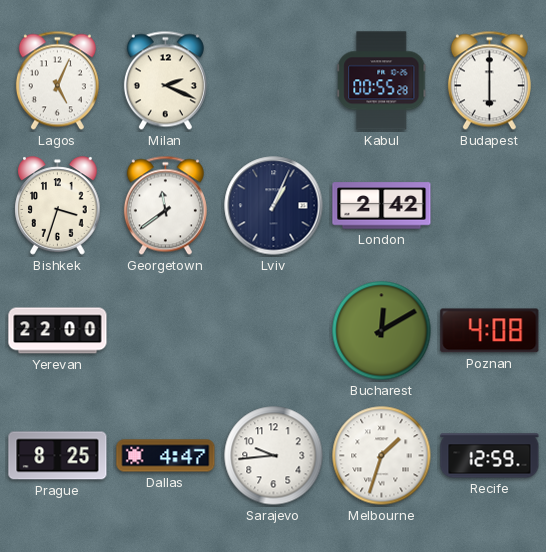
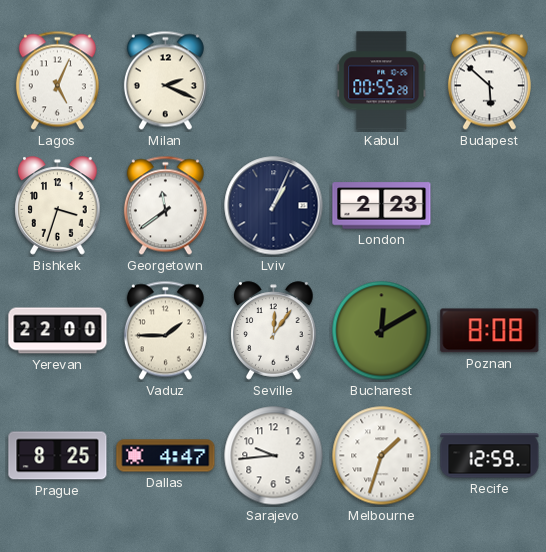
Budapest: 6:00 -> 5:52 (489, 81)
London: 2:42 -> 2:23 (382, 206)
Vaduz: none -> 1:45 (165, 331)
Seville: none -> 12:06 (274, 331)
Poznan: 4:08 -> 8:08 (490, 331)
